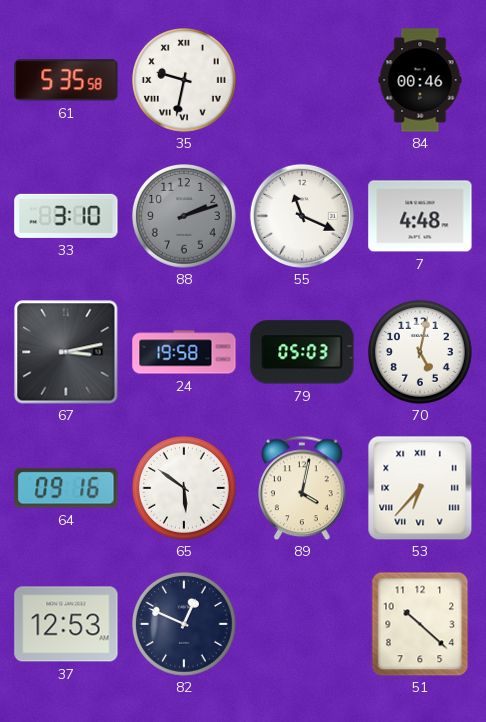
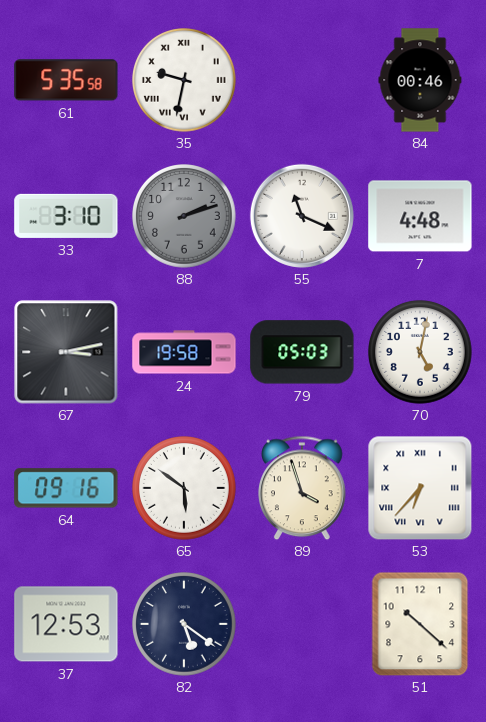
89: 4:02 -> 3:57 (303, 488)
82: 12:49 -> 5:21 (185, 625)
